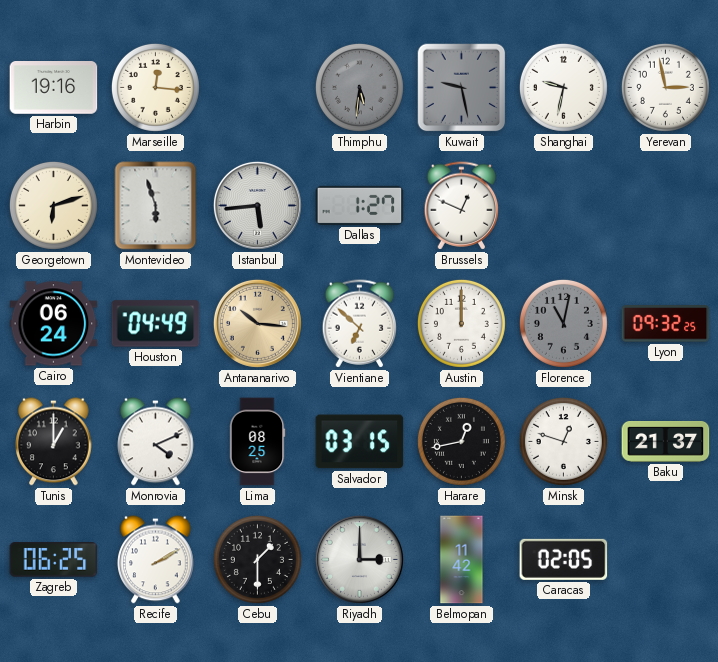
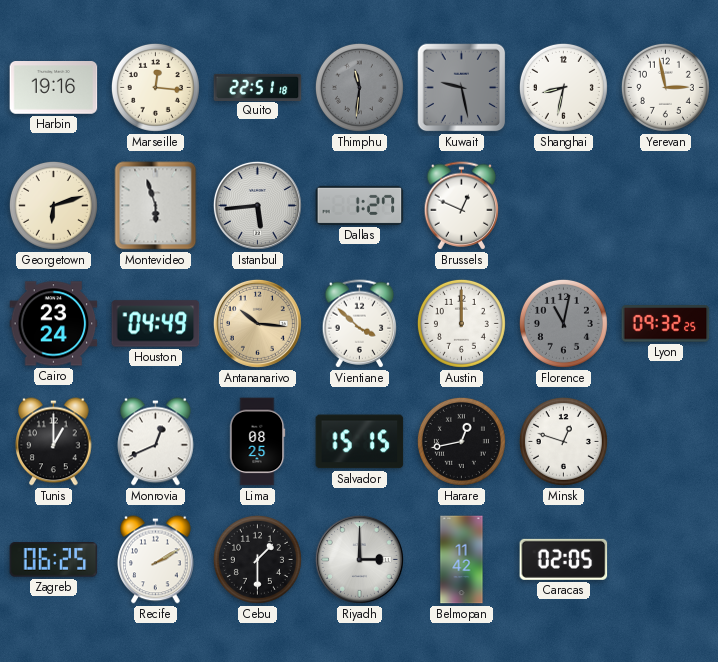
Quito: none -> 22:51 (258, 87)
Thimphu: 5:31 -> 11:31 (359, 87)
Shanghai: 9:32 -> 8:32 (563, 87)
Cairo: 06:24 -> 23:24 (54, 324)
Vientiane: 6:52 -> 3:52 (360, 324)
Monrovia: 4:11 -> 12:41 (156, 442)
Salvador: 03:15 -> 15:15 (360, 442)
Baku: 21:37 -> none (666, 442)
